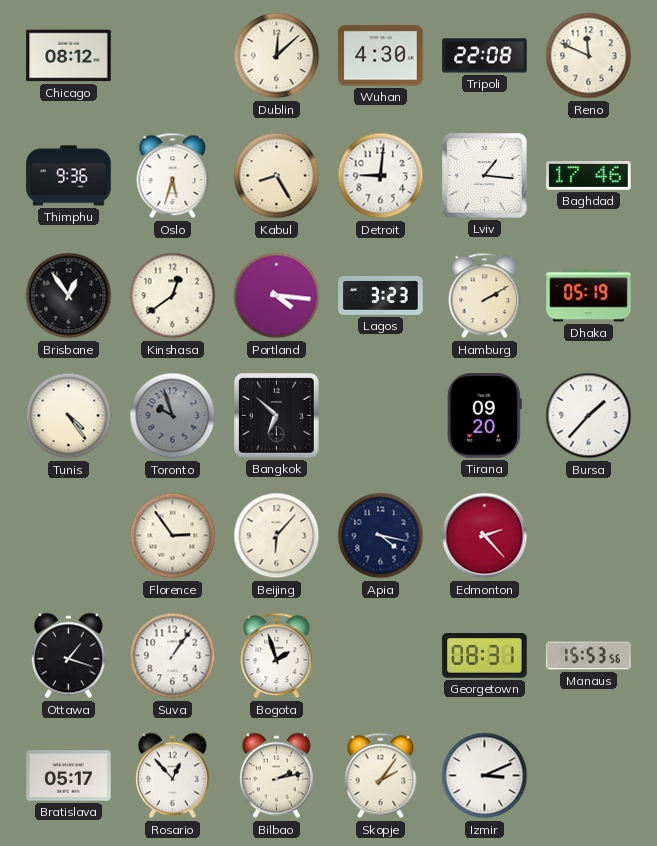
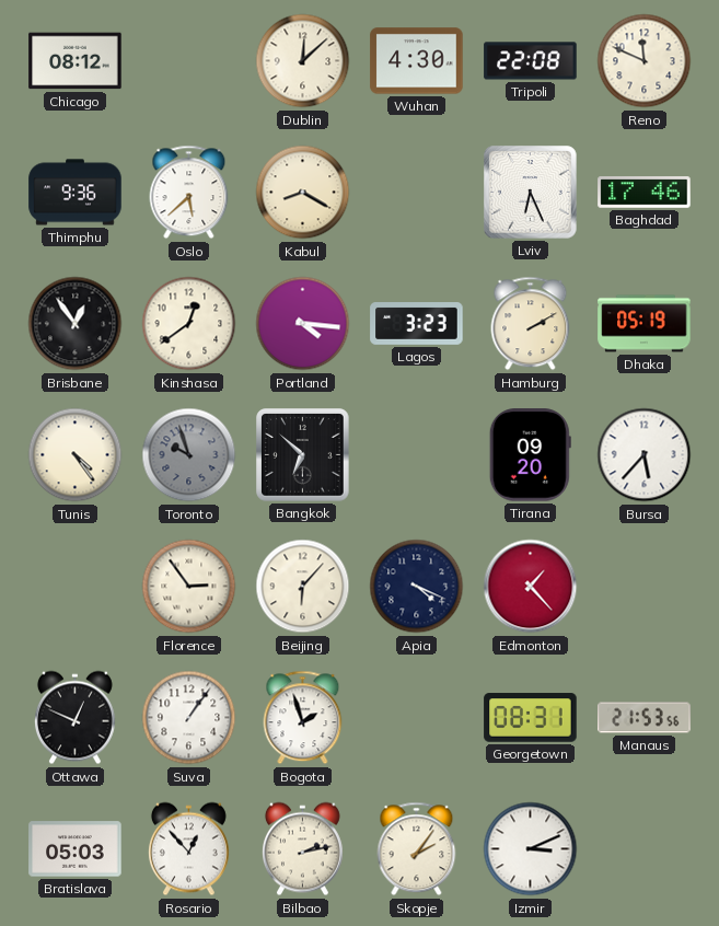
Oslo: 5:33 -> 5:38 (189, 193)
Kabul: 8:25 -> 8:20 (303, 193)
Detroit: 9:01 -> none (381, 176)
Lviv: 1:16 -> 6:26 (531, 193)
Bursa: 1:37 -> 5:37 (645, 455)
Apia: 4:17 -> 4:19 (417, 587)
Edmonton: 2:23 -> 1:23 (531, 587)
Ottawa: 1:18 -> 12:49 (74, 718)
Manaus: 15:53 -> 21:53 (645, 718)
Bratislava: 05:17 -> 05:03 (76, 849)
